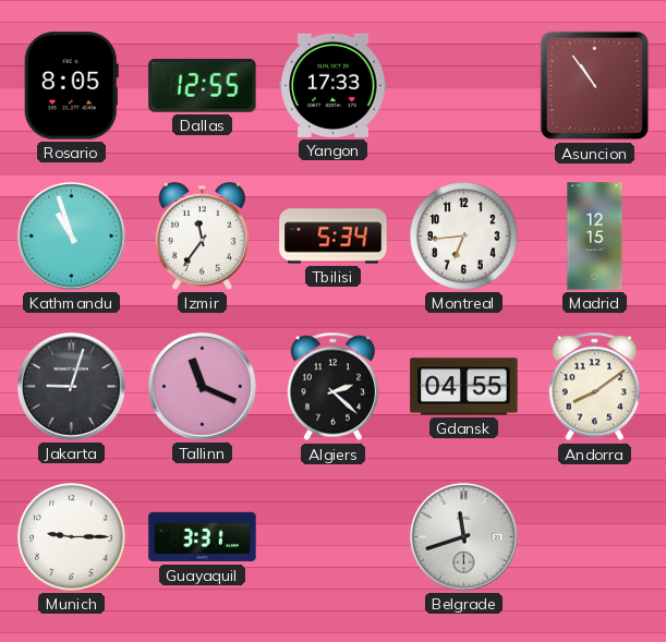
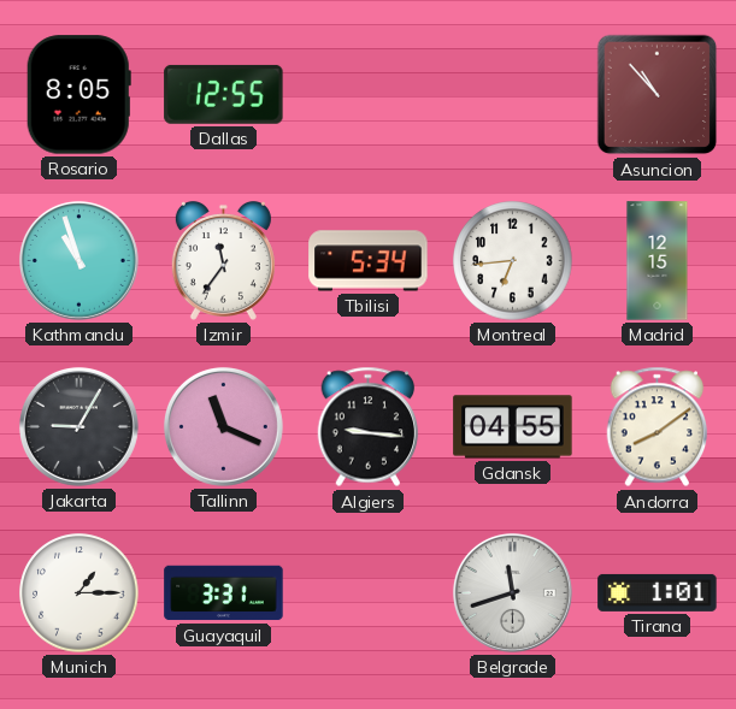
Yangon: 17:33 -> none (334, 85)
Asuncion: 10:54 -> 10:53 (658, 95)
Jakarta: 9:03 -> 9:05 (78, 426)
Algiers: 2:22 -> 9:16 (369, 427)
Munich: 9:15 -> 1:15 (80, 593)
Tirana: none -> 1:01 (658, 592)
